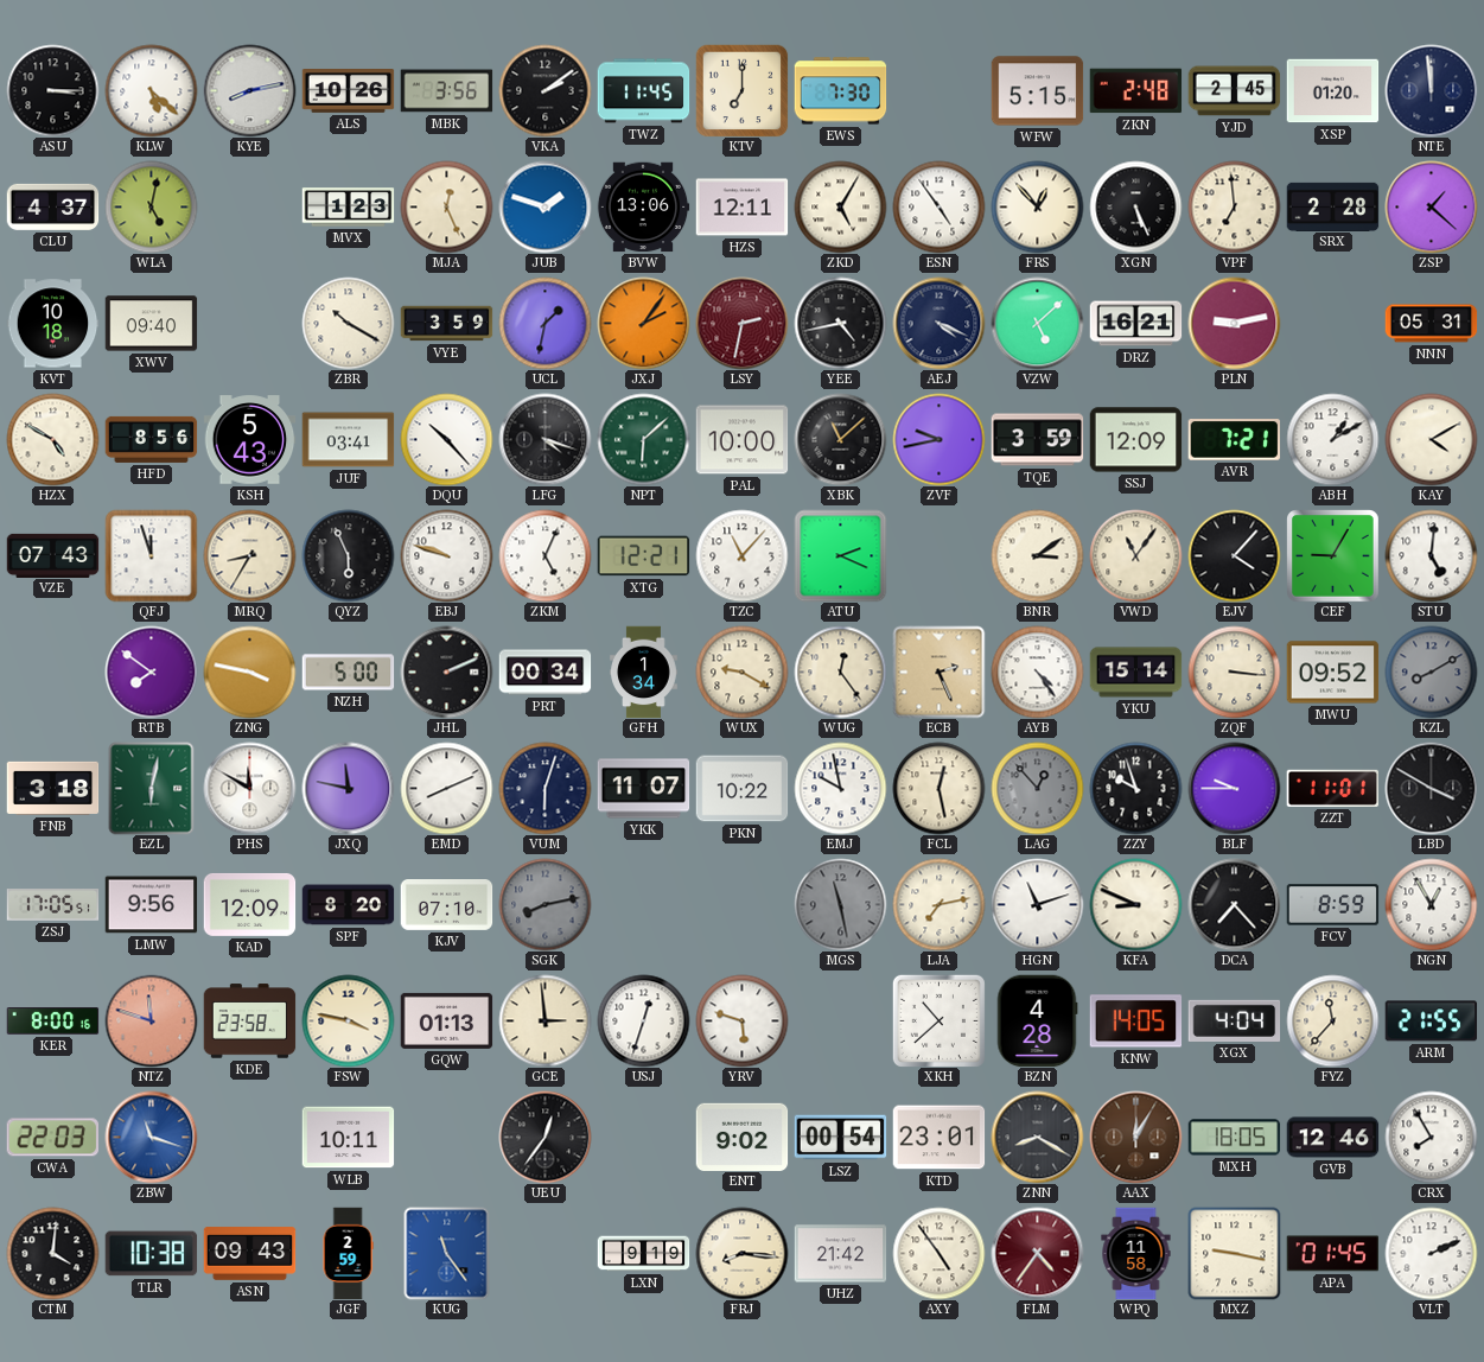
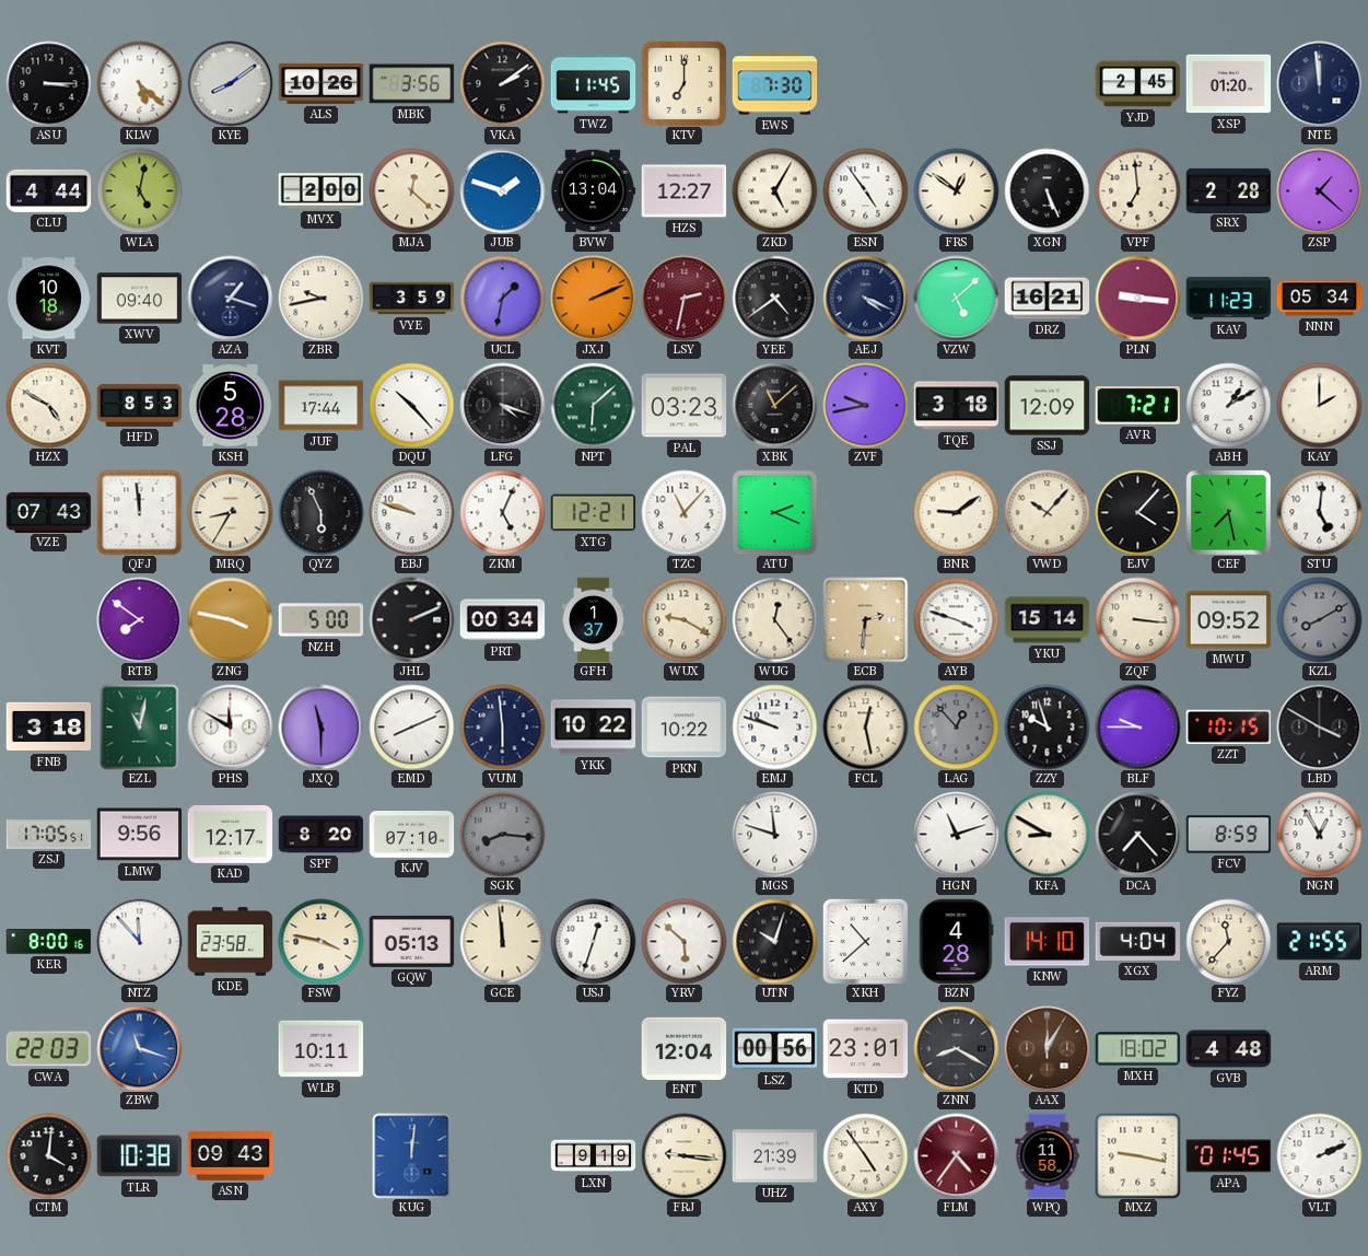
KYE: 8:13 -> 8:09 (230, 83)
WFW: 5:15 -> none (1037, 91)
ZKN: 2:48 -> none (1135, 91)
CLU: 4:37 -> 4:44 (48, 190)
MVX: 1:23 -> 2:00 (320, 191)
MJA: 12:26 -> 12:22 (411, 190)
BVW: 13:06 -> 13:04 (593, 191)
HZS: 12:11 -> 12:27 (683, 191)
FRS: 12:53 -> 12:51 (956, 190)
AZA: none -> 1:18 (230, 298)
ZBR: 10:20 -> 9:43 (320, 298)
JXJ: 2:06 -> 2:11 (593, 298)
YEE: 4:43 -> 4:39 (774, 298)
PLN: 9:13 -> 9:16 (1137, 298)
KAV: none -> 11:23 (1228, 298)
NNN: 05:31 -> 05:34 (1319, 299)
HFD: 8:56 -> 8:53 (139, 405)
KSH: 5:43 -> 5:28 (230, 406)
JUF: 03:41 -> 17:44 (320, 406)
PAL: 10:00 -> 03:23 (683, 406)
TQE: 3:59 -> 3:18 (956, 406)
KAY: 4:10 -> 2:00 (1319, 405)
QFJ: 11:57 -> 11:59 (139, 512)
BNR: 3:09 -> 9:09 (956, 512)
VWD: 11:06 -> 10:07 (1047, 512)
CEF: 9:05 -> 7:28 (1229, 513)
GFH: 1:34 -> 1:37 (594, 619)
ECB: 2:26 -> 2:31 (865, 619)
AYB: 4:24 -> 3:48 (956, 619)
EZL: 6:02 -> 11:02 (140, 726)
JXQ: 11:47 -> 11:30 (320, 726)
VUM: 6:03 -> 5:59 (502, 726)
YKK: 11:07 -> 10:22 (593, 728)
EMJ: 9:58 -> 9:48 (774, 726)
ZZT: 11:01 -> 10:15 (1228, 726)
KAD: 12:09 -> 12:17 (230, 834)
SGK: 8:13 -> 8:16 (502, 834)
MGS: 11:28 -> 11:48 (774, 834)
MGS dial: grey -> white (774, 834)
LJA: 7:13 -> none (938, 904)
KFA: 8:49 -> 8:50 (1047, 834)
NTZ: 11:48 -> 11:53 (139, 941)
NTZ dial: salmon -> white (139, 941)
GQW: 01:13 -> 05:13 (411, 941)
GCE: 2:59 -> 11:59 (502, 941)
YRV: 5:48 -> 5:52 (683, 941)
UTN: none -> 10:03 (774, 941)
KNW: 14:05 -> 14:10 (1047, 942)
UEU: 12:36 -> none (544, 1137)
ENT: 9:02 -> 12:04 (683, 1048)
LSZ: 00:54 -> 00:56 (774, 1049)
MXH: 18:05 -> 18:02 (1137, 1049)
GVB: 12:46 -> 4:48 (1228, 1049)
CRX: 7:55 -> none (1431, 1137)
JGF: 2:59 -> none (348, 1253)
KUG: 11:24 -> 12:01 (412, 1155)
FRJ: 8:16 -> 9:16 (683, 1155)
UHZ: 21:42 -> 21:39 (774, 1156)
